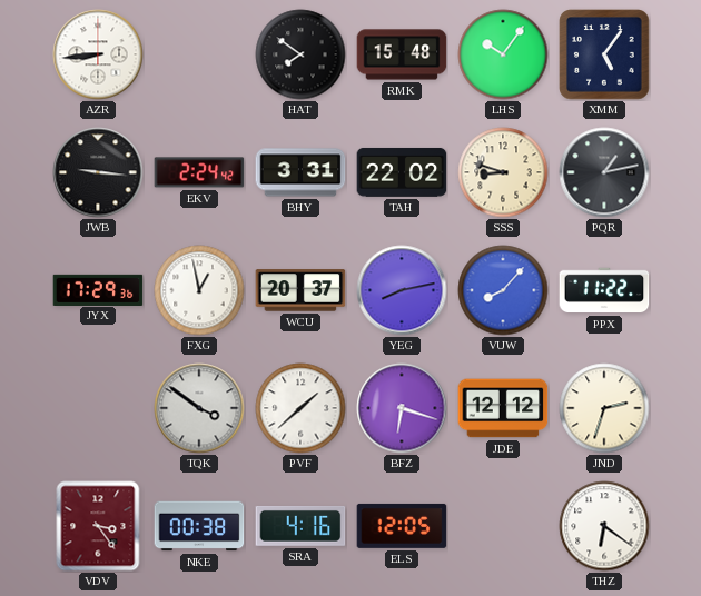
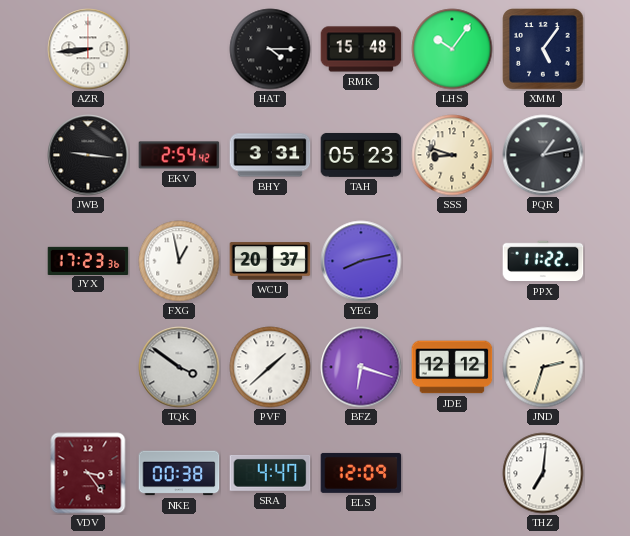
HAT: 7:51 -> 4:15 (270, 49)
EKV: 2:24 -> 2:54 (179, 155)
TAH: 22:02 -> 05:23 (361, 155)
JYX: 17:29 -> 17:23 (88, 260)
VUW: 8:07 -> none (503, 290)
SRA: 4:16 -> 4:47 (270, 473)
ELS: 12:05 -> 12:09 (361, 473)
THZ: 6:21 -> 7:01 (543, 473)
